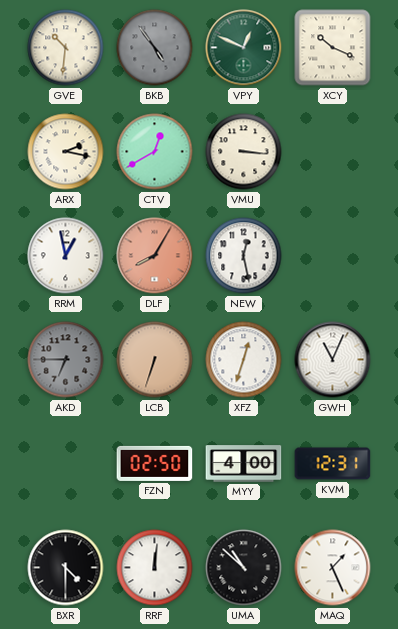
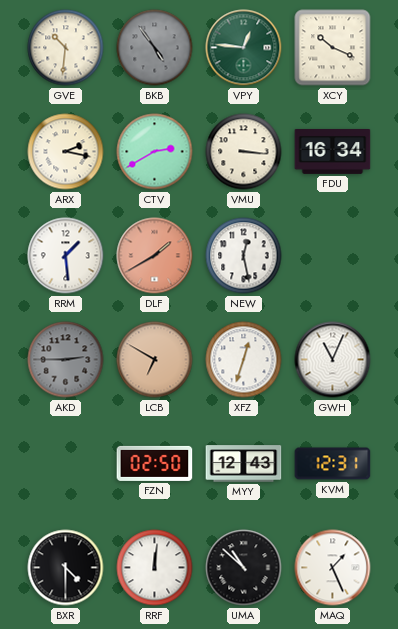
VPY: 12:49 -> 12:46 (244, 48)
CTV: 12:40 -> 2:40 (155, 152)
FDU: none -> 16:34 (333, 151)
RRM: 12:58 -> 1:29 (66, 256)
DLF: 8:05 -> 1:40 (155, 256)
AKD: 6:45 -> 2:45 (66, 360)
LCB: 6:33 -> 6:50 (155, 360)
MYY: 4:00 -> 12:43 (244, 464)
